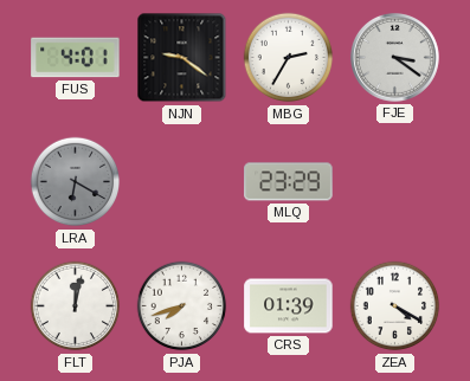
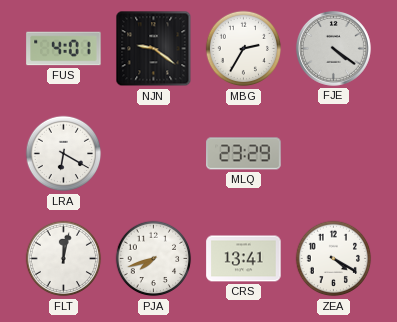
FJE: 3:21 -> 4:21 (333, 48)
LRA dial: grey -> white (64, 154)
CRS: 01:39 -> 13:41 (244, 259)
